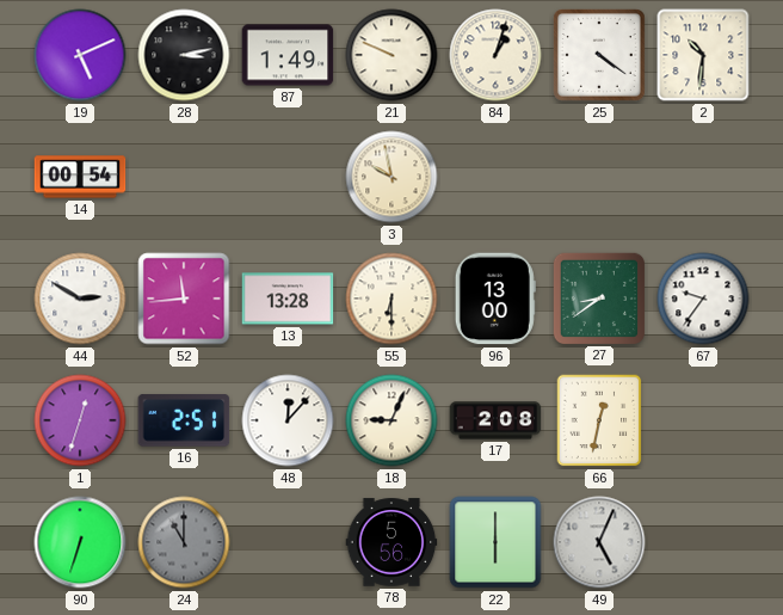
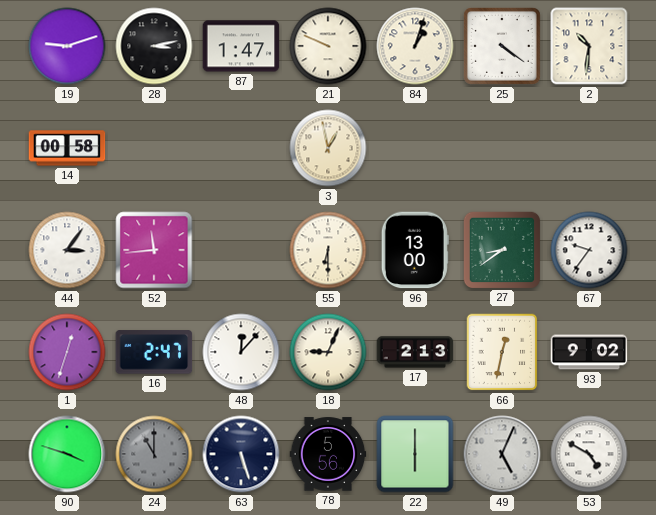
19: 5:11 -> 9:12 (67, 46)
87: 1:49 -> 1:47 (241, 46)
14: 00:54 -> 00:58 (67, 148)
3: 9:58 -> 12:58 (328, 148)
44: 2:50 -> 3:06 (67, 250)
13: 13:28 -> none (288, 299)
16: 2:51 -> 2:47 (154, 352)
17: 2:08 -> 2:13 (415, 352)
93: none -> 9:02 (589, 352)
90: 6:33 -> 3:48 (67, 454)
63: none -> 5:27 (241, 454)
53: none -> 4:50 (589, 454)
